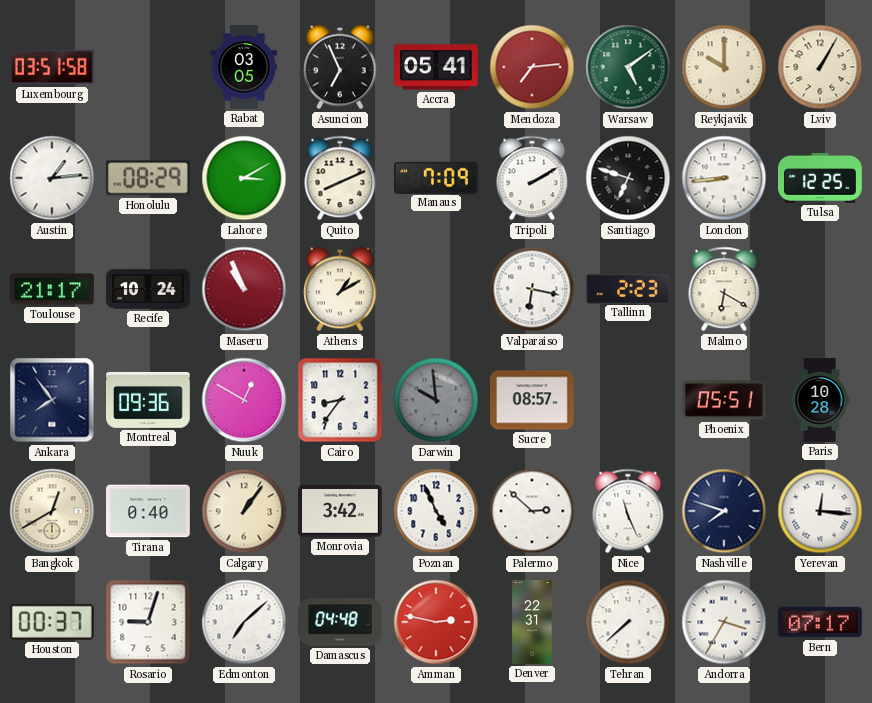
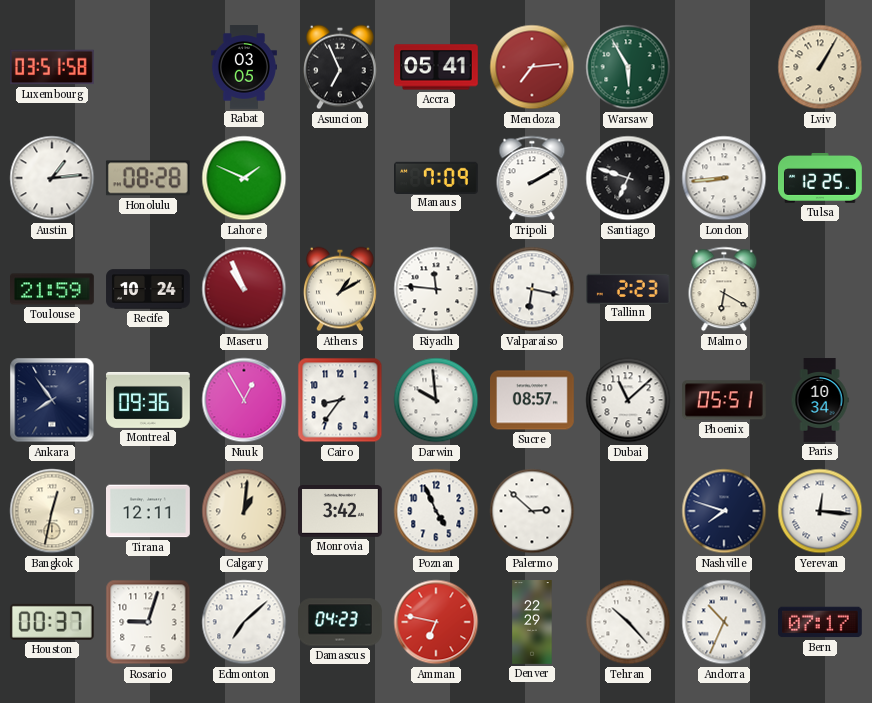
Warsaw: 5:09 -> 5:55 (628, 67)
Reykjavik: 10:00 -> none (724, 67)
Honolulu: 08:29 -> 08:28 (148, 178)
Lahore: 3:10 -> 1:49 (244, 178)
Quito: 8:11 -> none (340, 178)
Toulouse: 21:17 -> 21:59 (53, 289)
Riyadh: none -> 11:46 (436, 289)
Nuuk: 12:50 -> 12:55 (244, 400)
Darwin dial: grey -> white (436, 400)
Dubai: none -> 11:08 (628, 400)
Paris: 10:28 -> 10:34 (820, 400)
Bangkok: 12:40 -> 12:32 (52, 511)
Tirana: 0:40 -> 12:11 (149, 511)
Calgary: 1:06 -> 1:01 (244, 511)
Nice: 11:26 -> none (628, 511)
Damascus: 04:48 -> 04:23 (340, 622)
Amman: 2:47 -> 6:47 (436, 622)
Denver: 22:31 -> 22:29 (532, 622)
Tehran: 7:38 -> 10:23 (628, 622)
Andorra: 3:35 -> 10:34 (724, 622)
